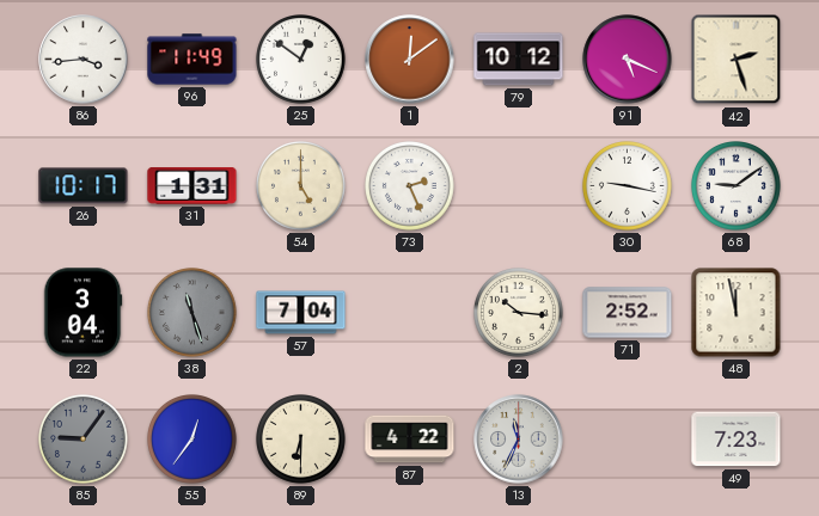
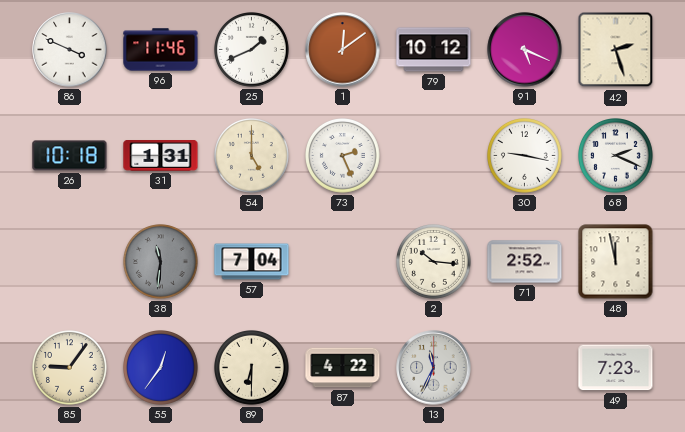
86: 3:44 -> 3:49 (70, 50)
96: 11:49 -> 11:46 (161, 50)
25: 12:51 -> 1:41 (252, 50)
26: 10:17 -> 10:18 (70, 156)
68: 9:09 -> 2:19 (616, 156)
22: 3:04 -> none (82, 313)
38: 11:27 -> 11:31 (161, 262)
85 dial: grey -> cream (70, 368)
